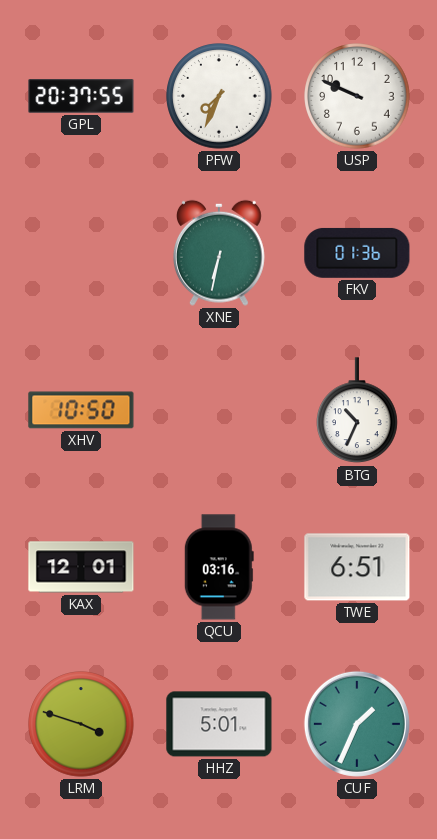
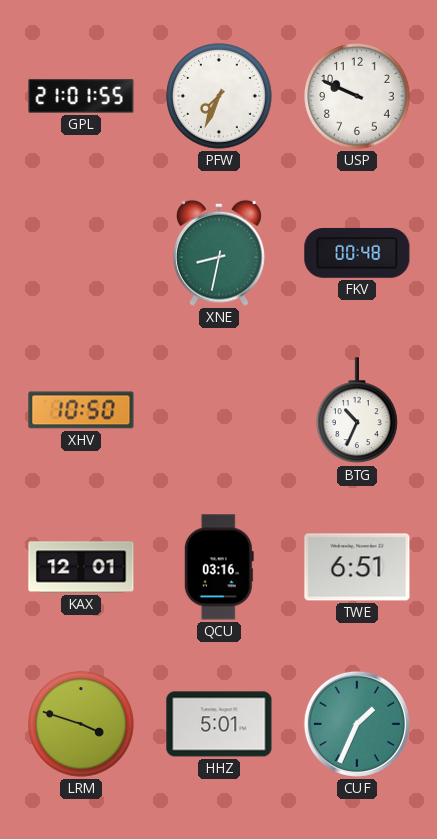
GPL: 20:37 -> 21:01 (81, 96)
XNE: 6:32 -> 8:32 (219, 253)
FKV: 01:36 -> 00:48 (357, 253)
